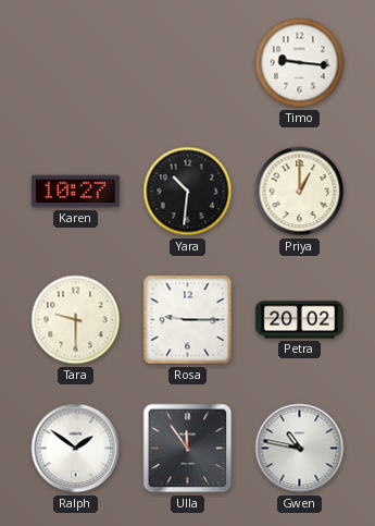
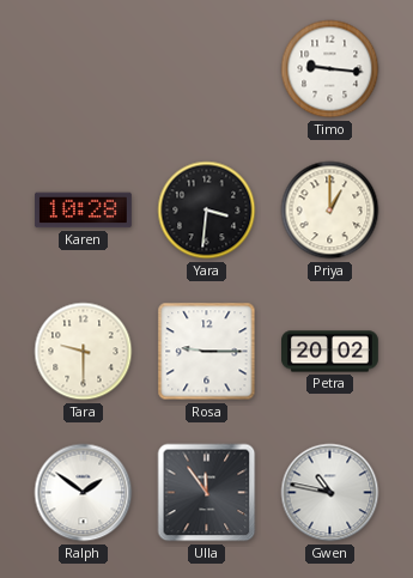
Karen: 10:27 -> 10:28 (84, 211)
Yara: 10:31 -> 3:31 (207, 211)
